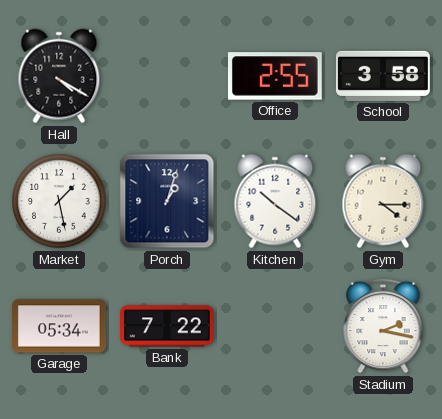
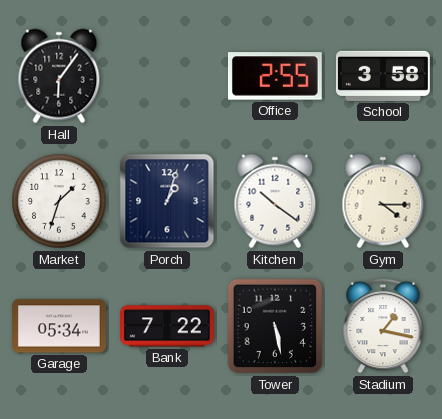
Hall: 4:20 -> 6:06 (59, 76)
Market: 1:28 -> 1:33 (59, 201)
Tower: none -> 5:28 (275, 326)
Stadium: 2:17 -> 1:17 (383, 326)
